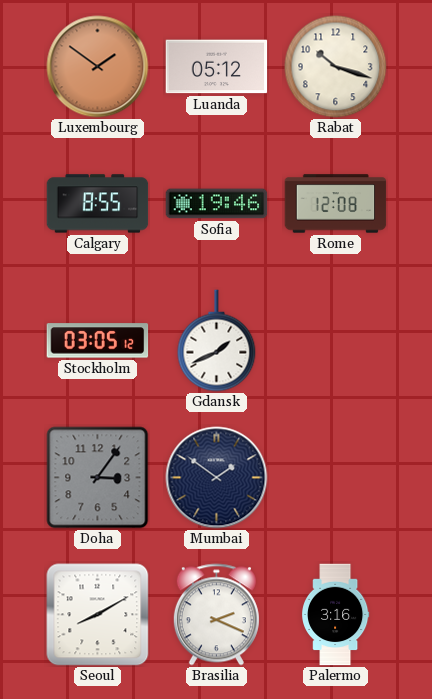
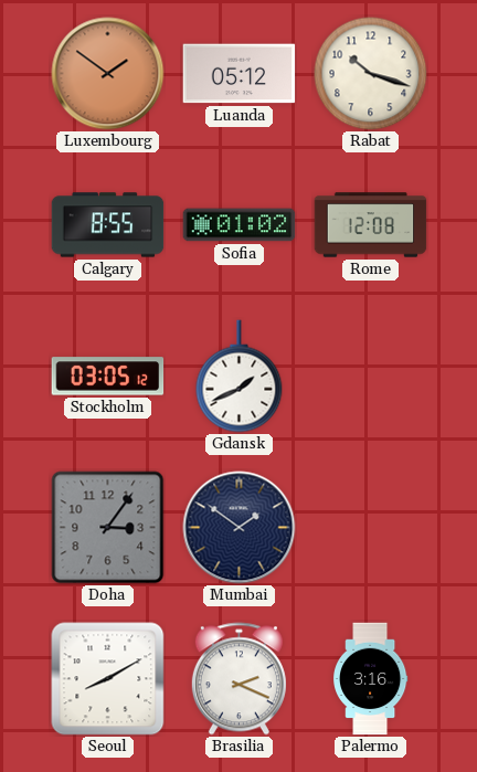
Sofia: 19:46 -> 01:02 (240, 225)
